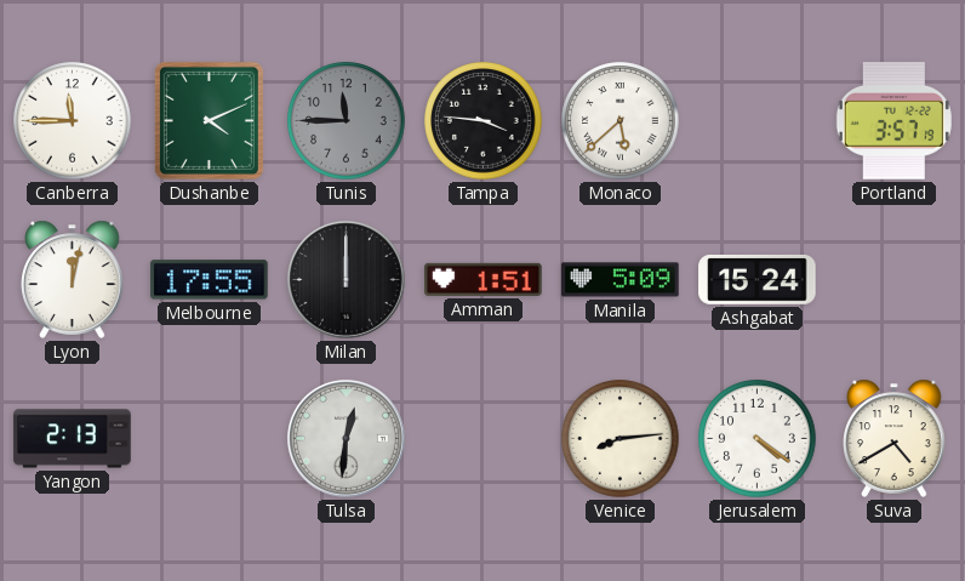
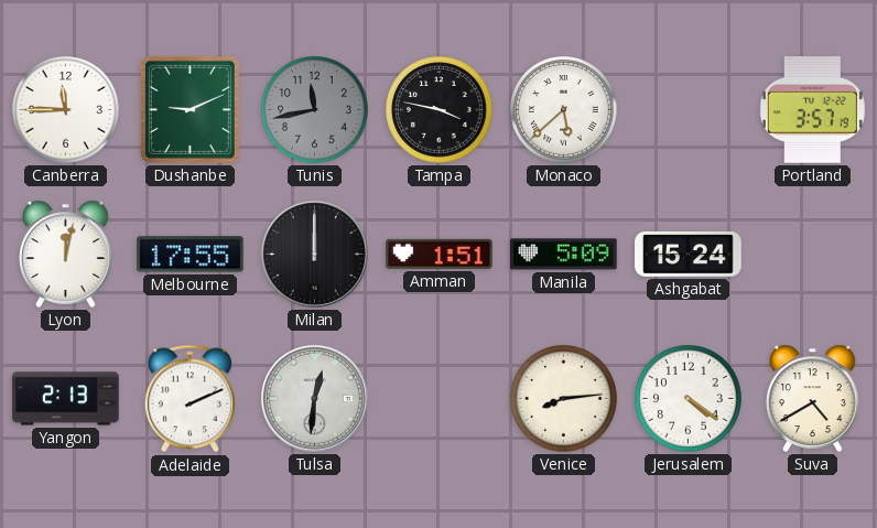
Dushanbe: 4:11 -> 9:11 (190, 109)
Tunis: 11:45 -> 11:43 (315, 110)
Tampa: 3:46 -> 3:47 (440, 110)
Adelaide: none -> 2:11 (190, 399)
